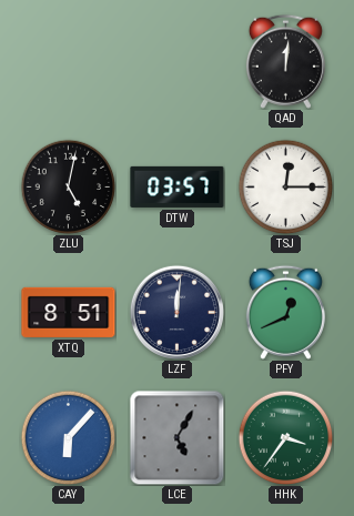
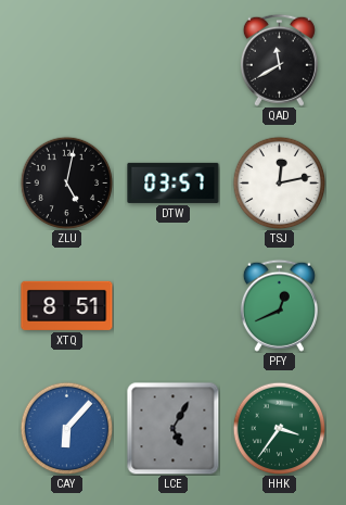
QAD: 12:01 -> 11:40 (279, 60)
TSJ: 12:15 -> 12:13 (279, 182)
LZF: 12:01 -> none (176, 312)
